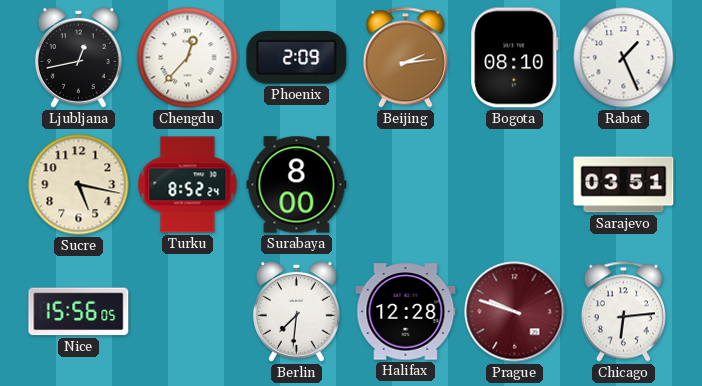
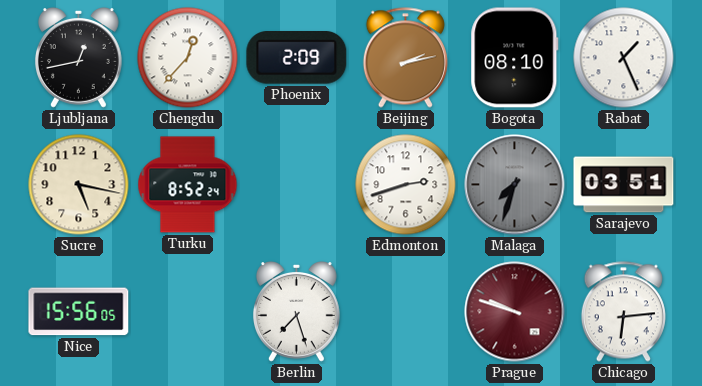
Beijing: 2:14 -> 2:13 (405, 58)
Surabaya: 8:00 -> none (297, 185)
Edmonton: none -> 2:42 (406, 185)
Malaga: none -> 7:33 (515, 185)
Berlin: 7:31 -> 7:27 (296, 312)
Halifax: 12:28 -> none (406, 312)
